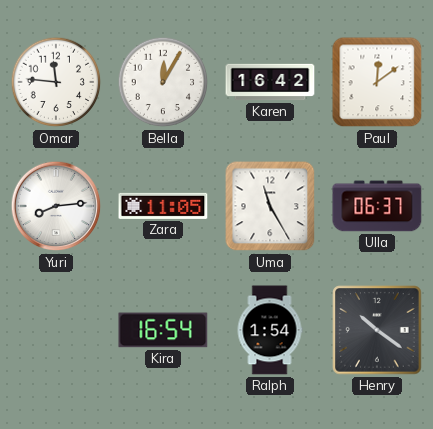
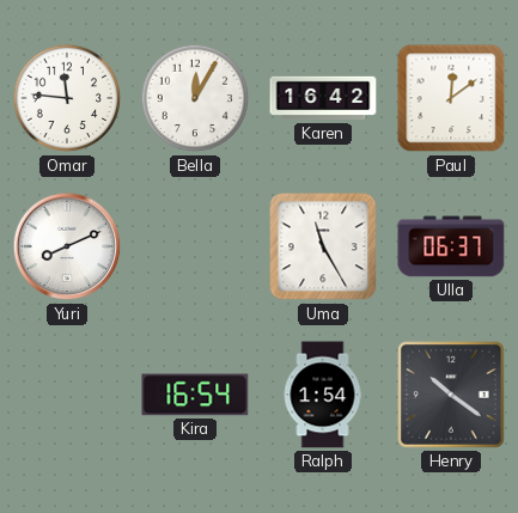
Yuri: 8:14 -> 8:11 (67, 246)
Zara: 11:05 -> none (163, 206)
